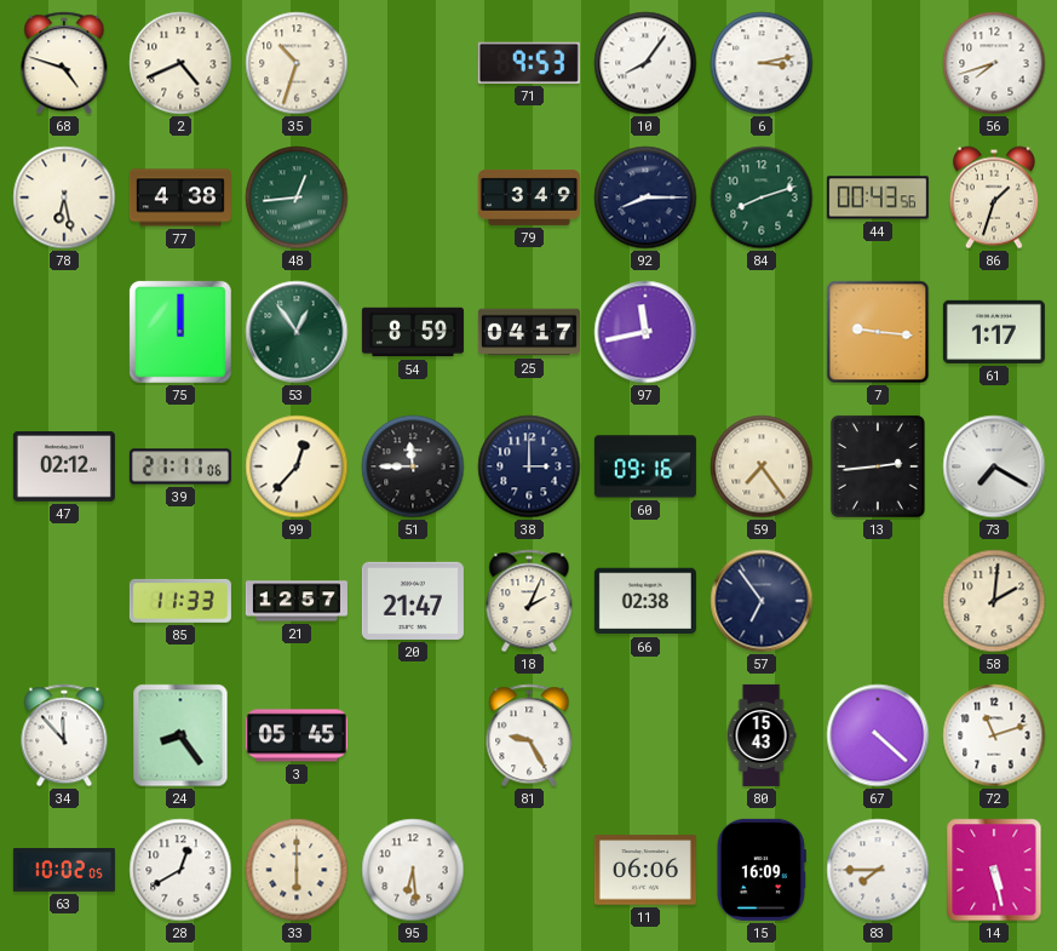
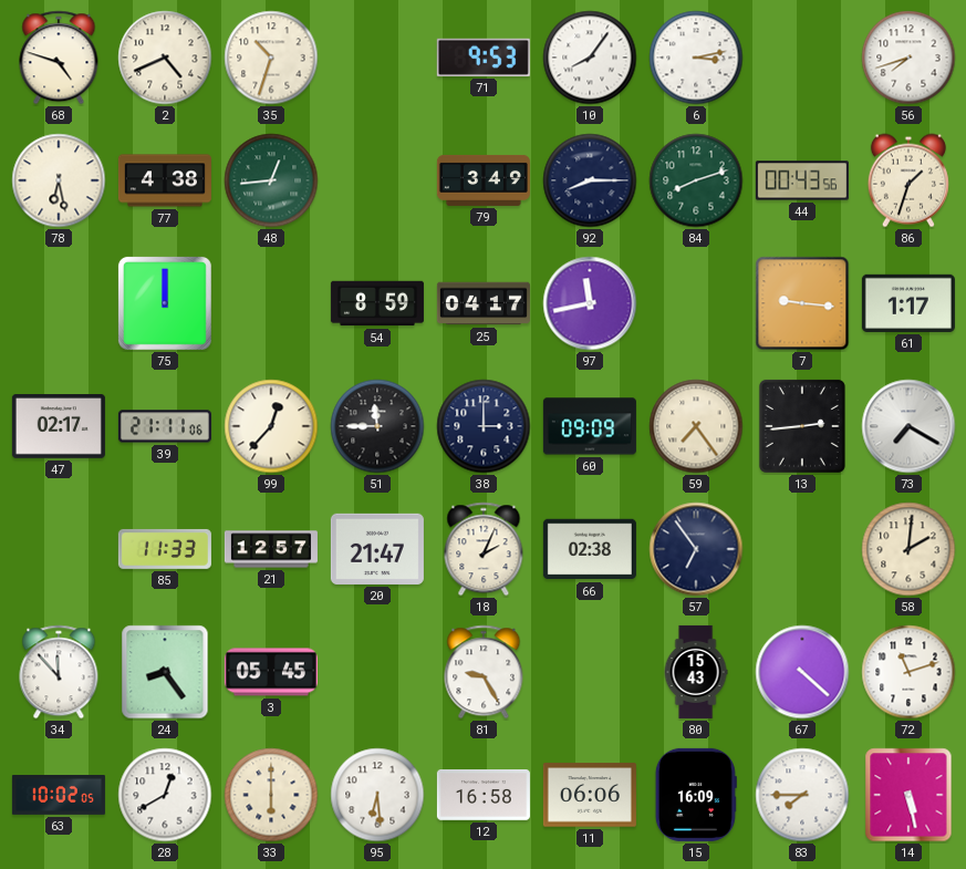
53: 12:54 -> none (297, 332)
47: 02:12 -> 02:17 (59, 427)
60: 09:16 -> 09:09 (590, 426)
12: none -> 16:58 (484, 796)
